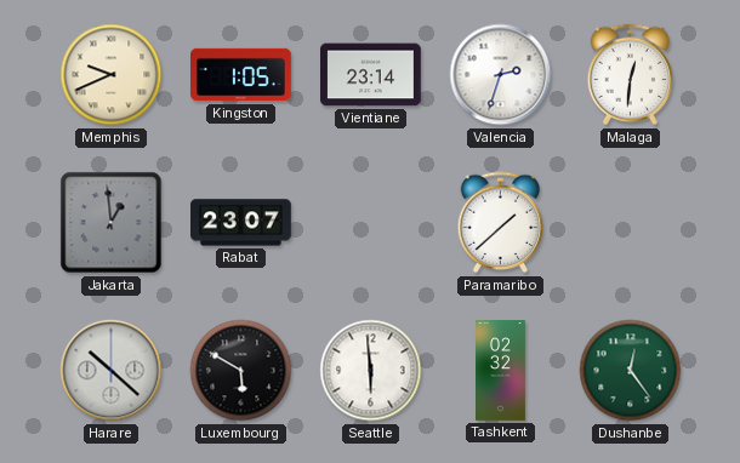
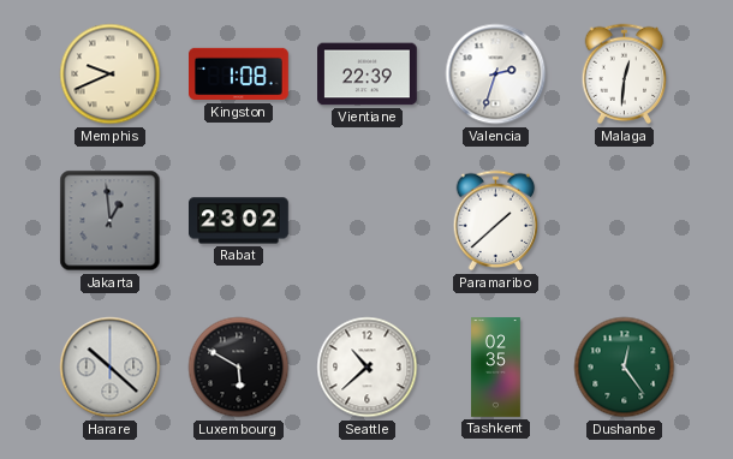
Kingston: 1:05 -> 1:08 (239, 74)
Vientiane: 23:14 -> 22:39 (368, 74)
Rabat: 23:07 -> 23:02 (239, 221)
Seattle: 5:59 -> 10:38 (368, 368)
Tashkent: 02:32 -> 02:35 (496, 368)
